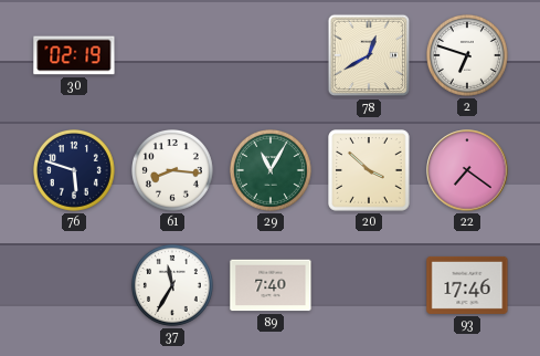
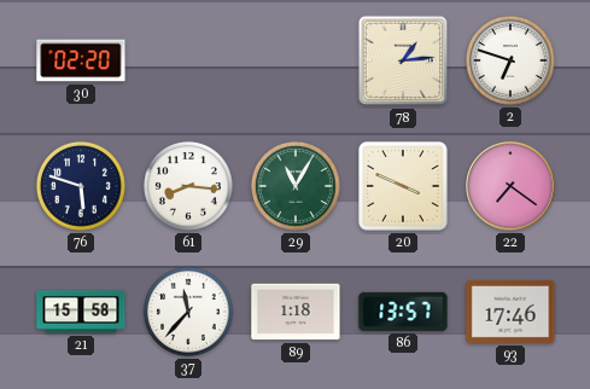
30: 02:19 -> 02:20 (81, 60)
78: 12:40 -> 1:14 (403, 60)
20: 3:52 -> 3:49 (404, 187)
21: none -> 15:58 (81, 312)
37: 11:35 -> 11:37 (189, 313)
89: 7:40 -> 1:18 (296, 312)
86: none -> 13:57 (403, 312)
